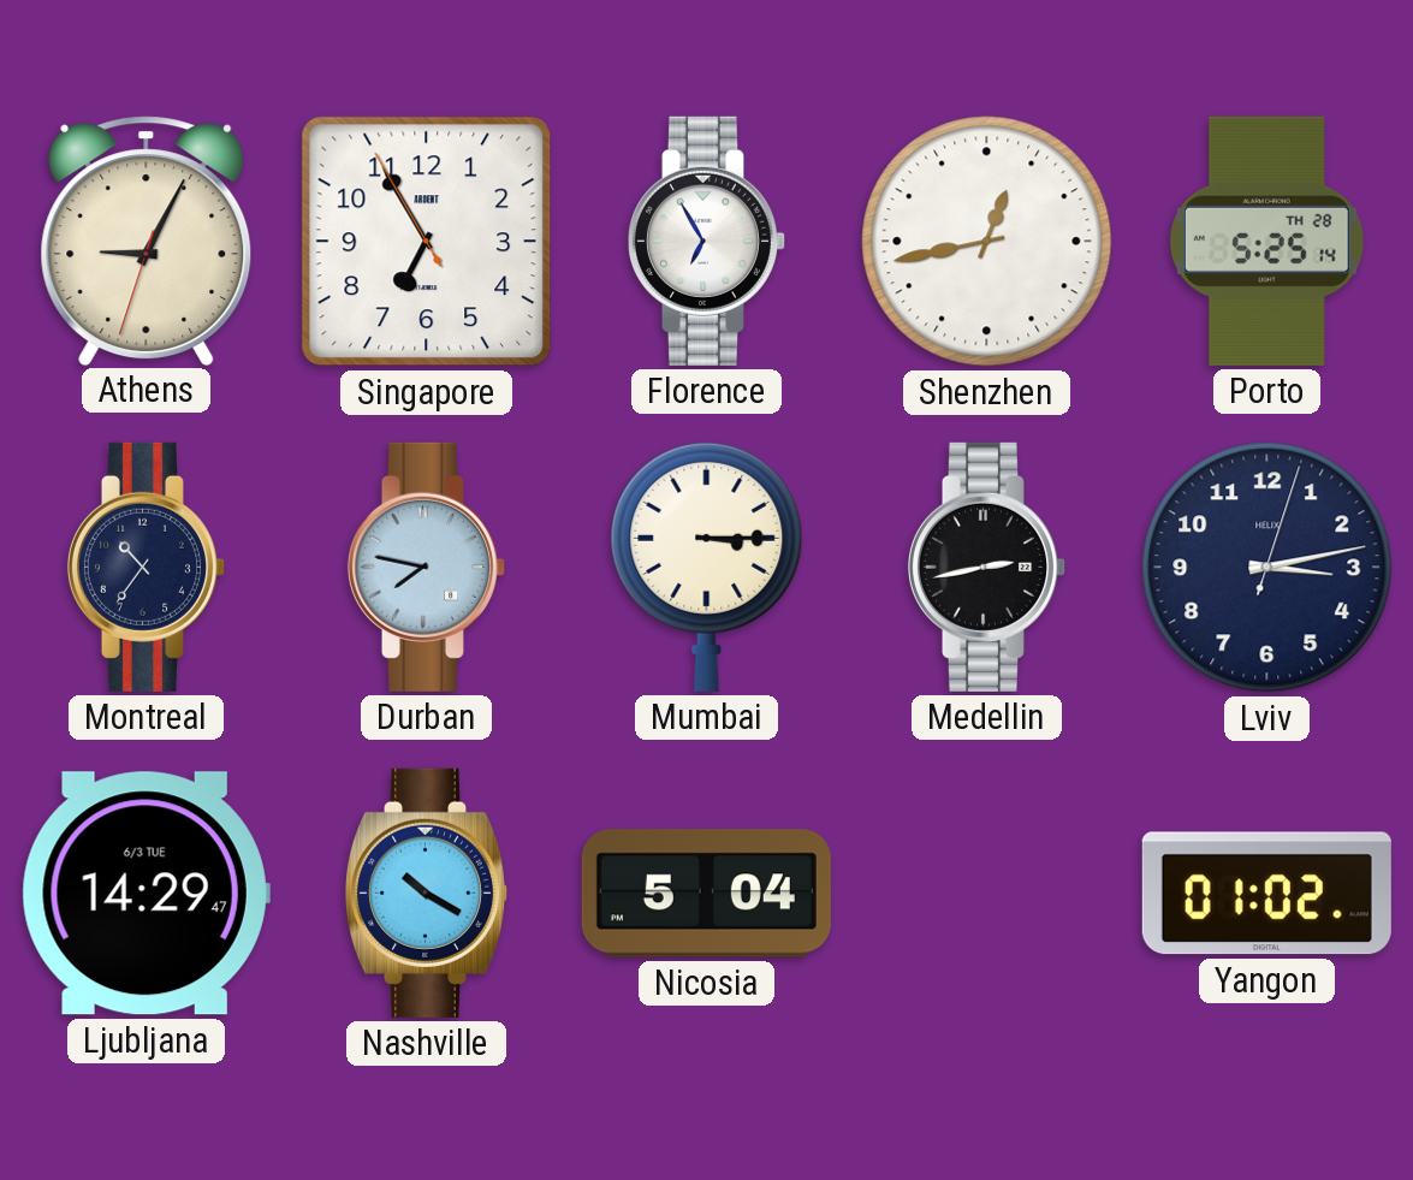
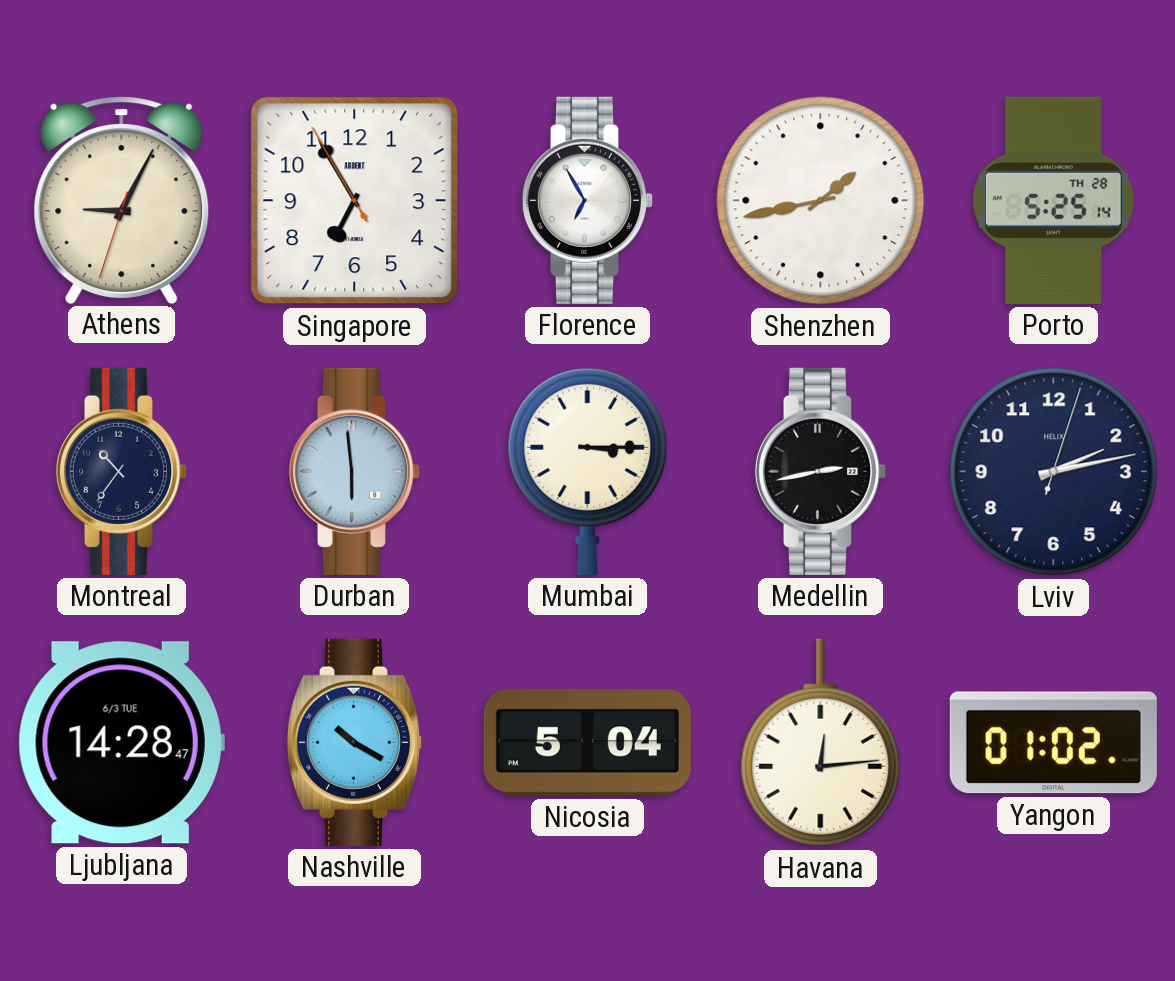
Shenzhen: 12:43 -> 1:43 (821, 201)
Durban: 7:47 -> 5:59 (354, 471)
Lviv: 3:13 -> 2:13 (1054, 472)
Ljubljana: 14:29 -> 14:28 (121, 743)
Havana: none -> 12:14 (821, 743)
